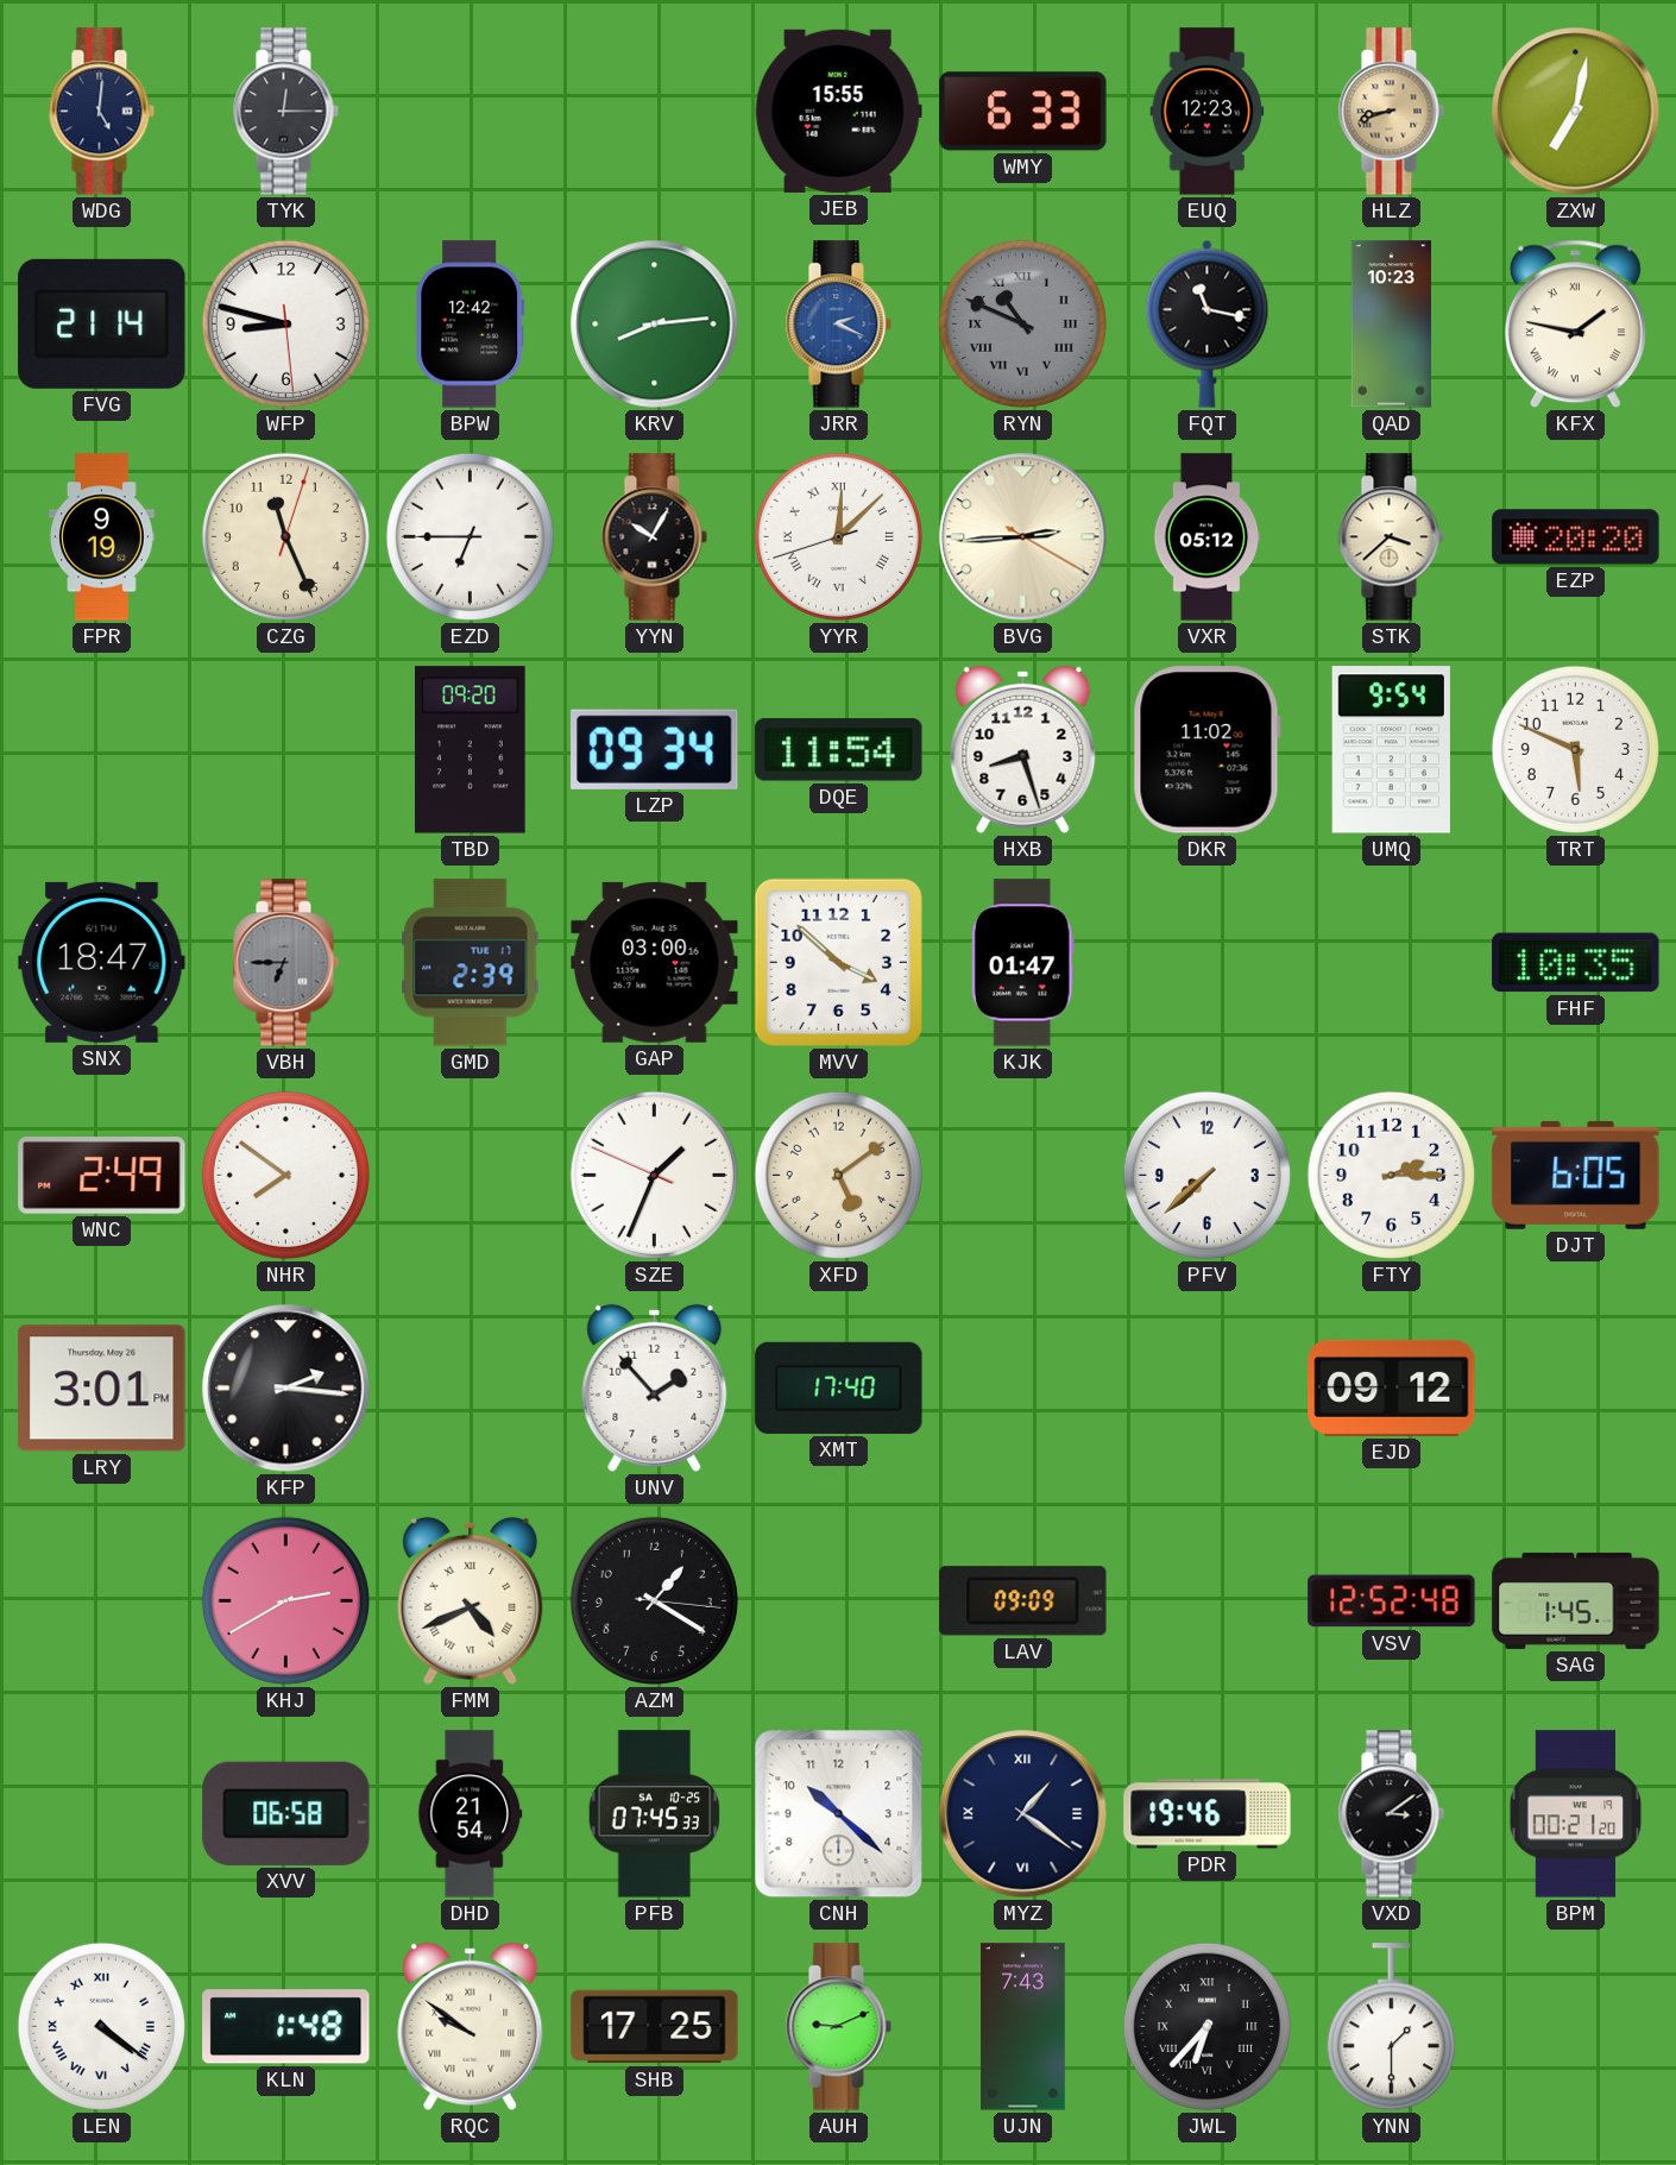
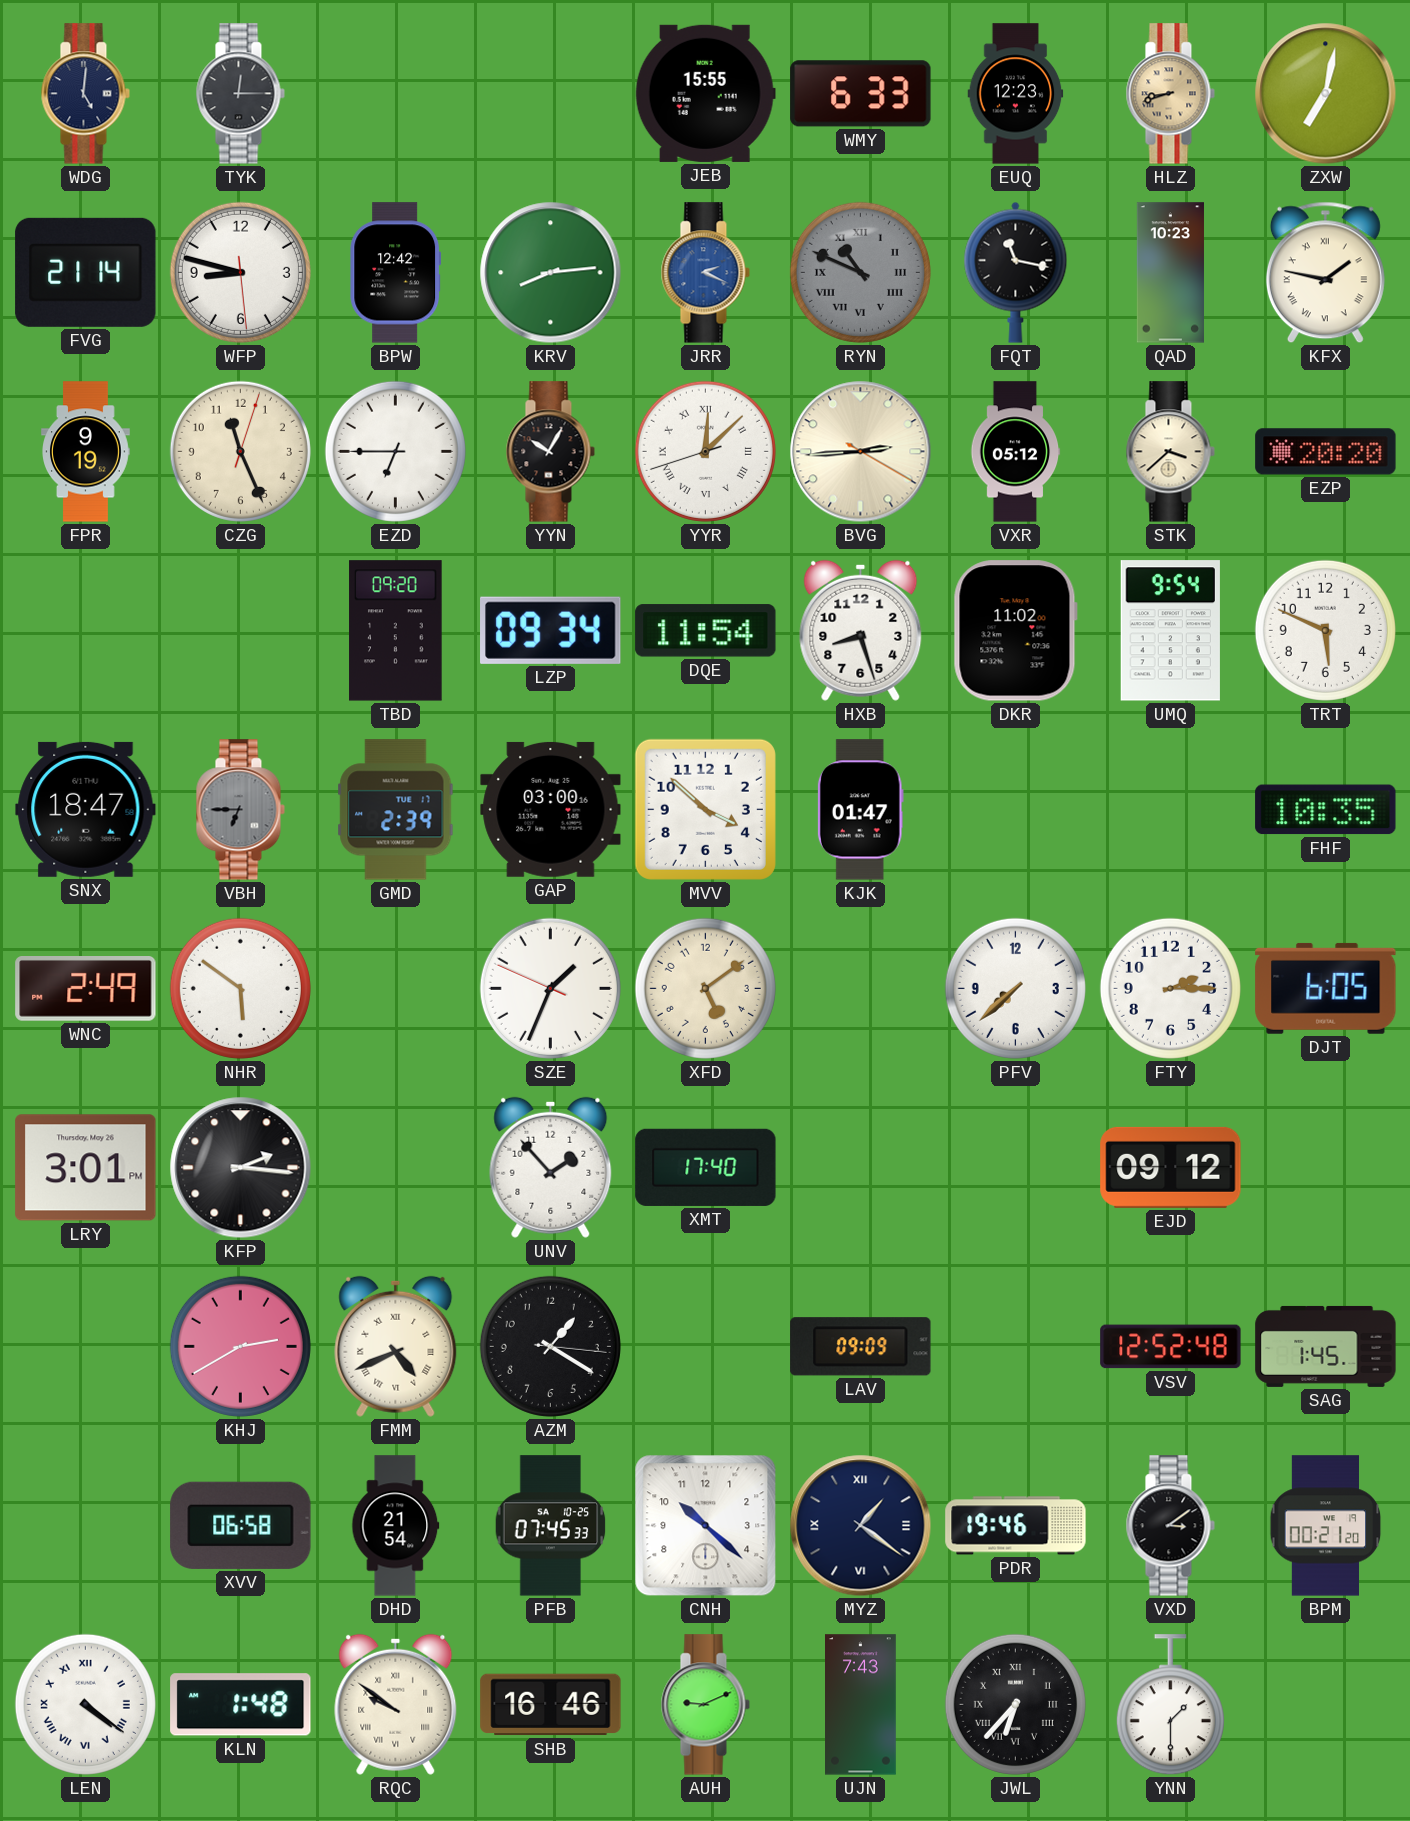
NHR: 7:51 -> 5:51 (240, 988)
SHB: 17:25 -> 16:46 (551, 1705)
